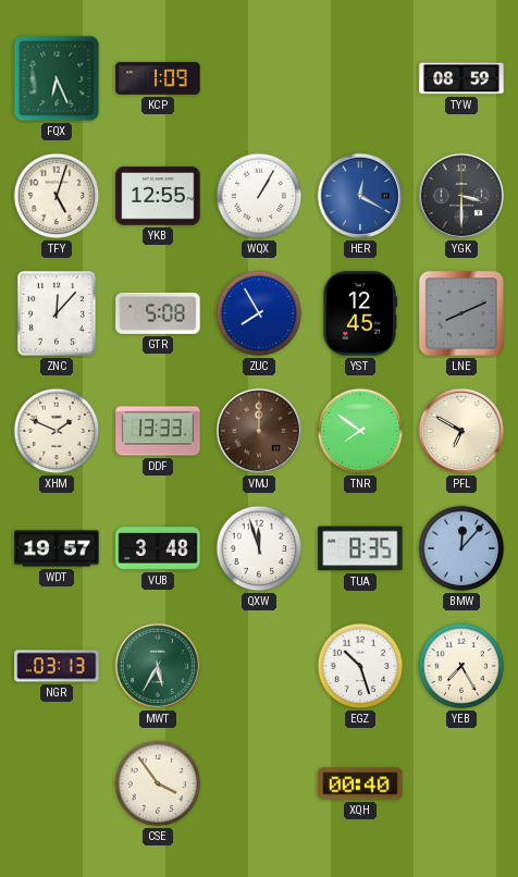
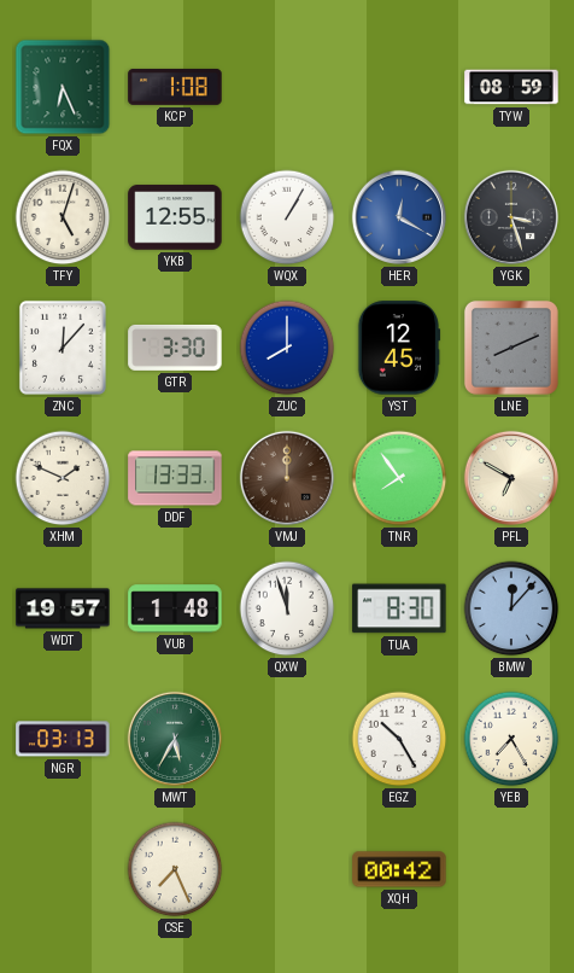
KCP: 1:09 -> 1:08 (175, 87)
YGK: 3:30 -> 3:27 (511, 217)
GTR: 5:08 -> 3:30 (175, 348)
ZUC: 7:55 -> 8:00 (287, 348)
TNR: 7:51 -> 7:54 (399, 478)
VUB: 3:48 -> 1:48 (175, 608)
TUA: 8:35 -> 8:30 (399, 608)
EGZ: 10:27 -> 10:25 (399, 739)
CSE: 3:54 -> 7:26 (175, 869)
XQH: 00:40 -> 00:42 (399, 869)
